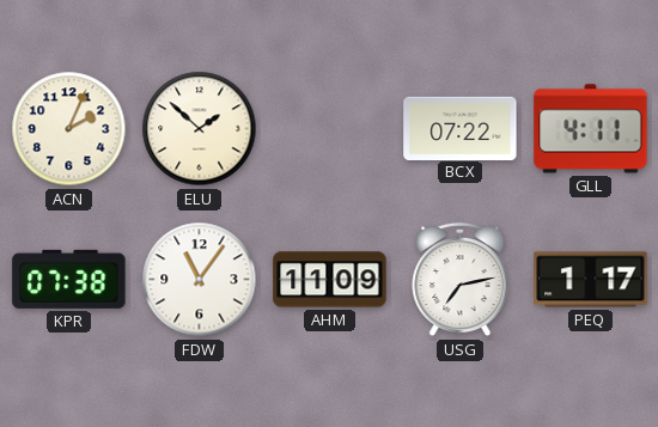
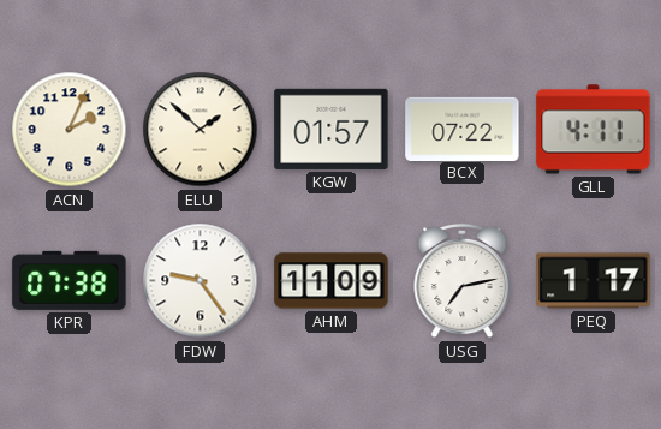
KGW: none -> 01:57 (332, 129)
FDW: 11:06 -> 9:24 (201, 281)
